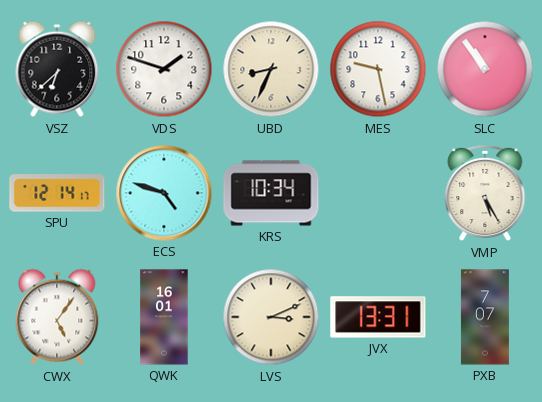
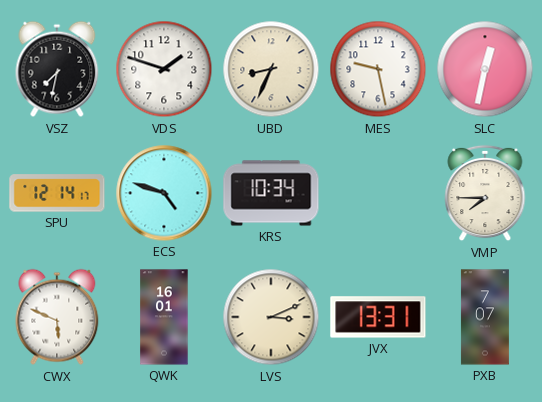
VSZ: 6:38 -> 7:32 (57, 69)
SLC: 10:54 -> 12:32 (485, 69)
VMP: 5:25 -> 7:45 (485, 193)
CWX: 5:06 -> 5:49 (57, 317)
